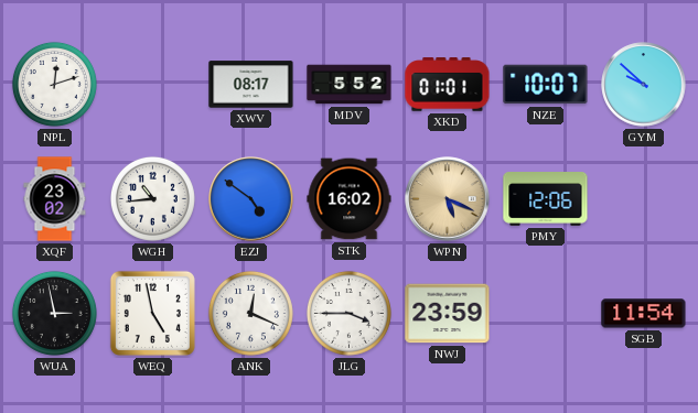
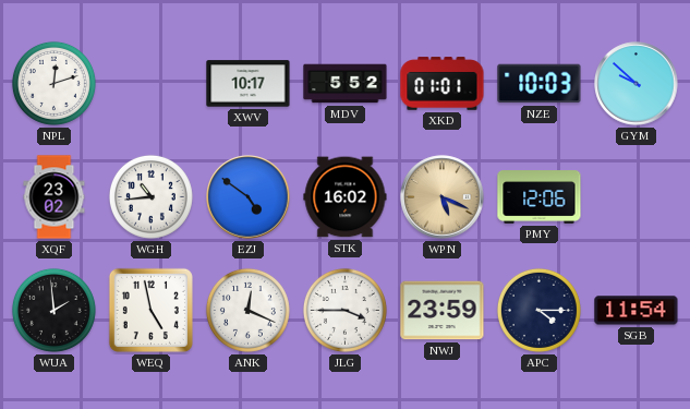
XWV: 08:17 -> 10:17 (249, 84)
NZE: 10:07 -> 10:03 (540, 84)
WUA: 2:58 -> 1:59 (53, 310)
APC: none -> 4:15 (538, 310)
